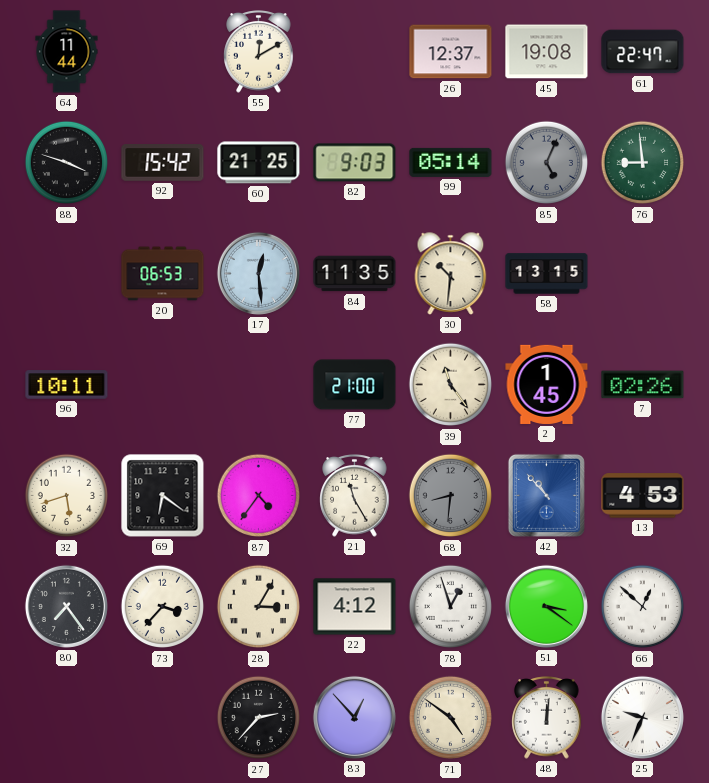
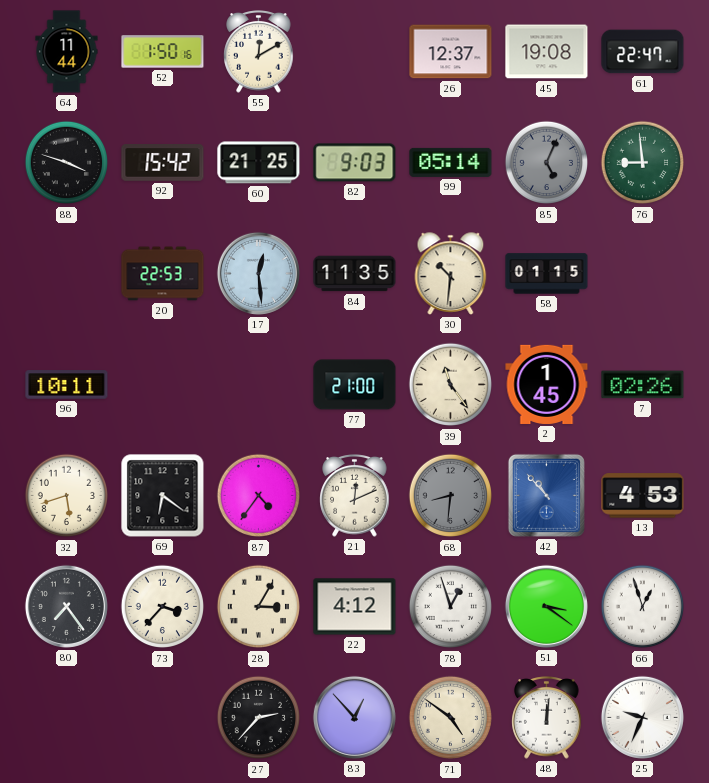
52: none -> 1:50 (163, 52)
20: 06:53 -> 22:53 (163, 274)
58: 13:15 -> 01:15 (547, 274)
21: 11:25 -> 12:11 (355, 496)
66: 12:52 -> 12:57 (643, 607)
